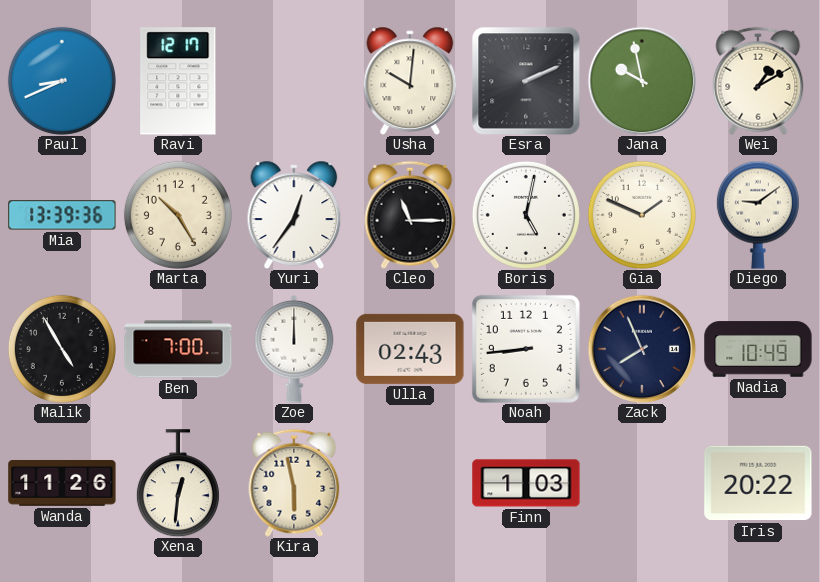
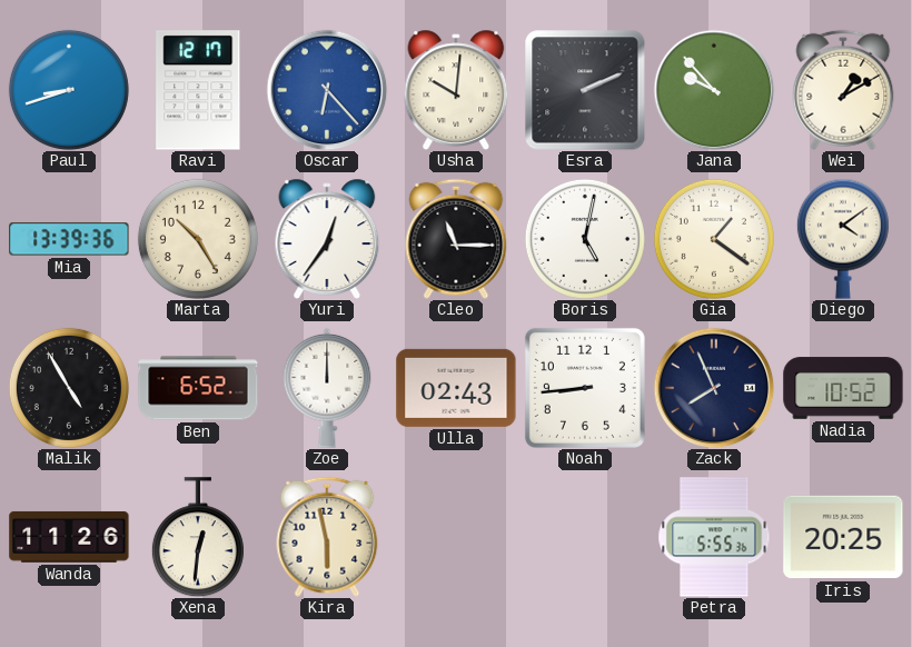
Paul: 8:41 -> 8:42 (69, 90)
Oscar: none -> 6:23 (327, 90)
Jana: 9:58 -> 9:53 (714, 90)
Gia: 1:49 -> 1:21 (714, 239)
Diego: 9:09 -> 4:09 (843, 239)
Ben: 7:00 -> 6:52 (198, 388)
Nadia: 10:49 -> 10:52 (843, 388)
Finn: 1:03 -> none (526, 483)
Petra: none -> 5:55 (714, 537)
Iris: 20:22 -> 20:25 (843, 537)
